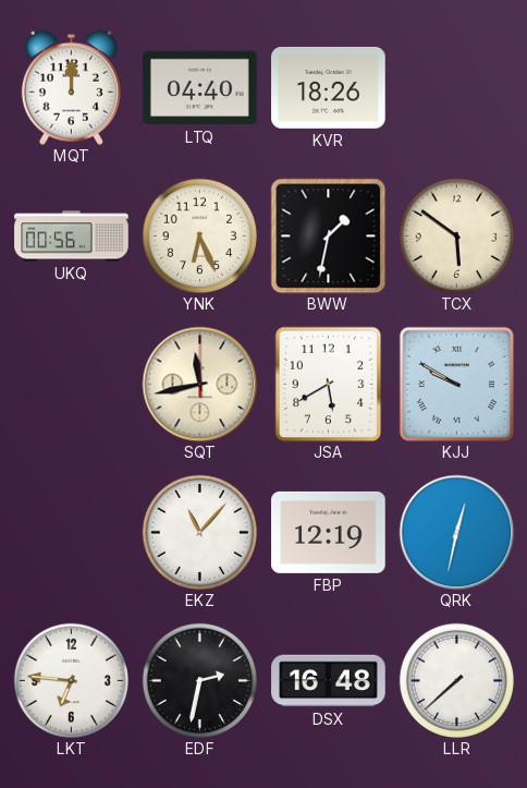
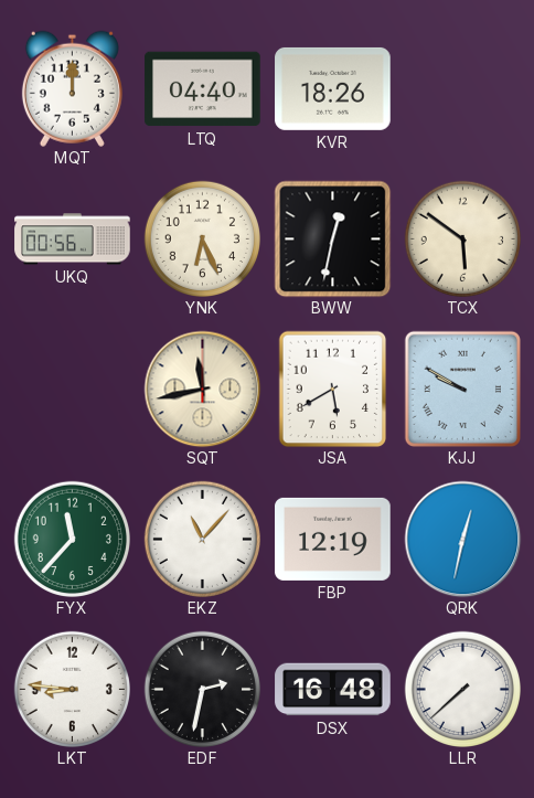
BWW: 1:32 -> 12:32 (332, 238)
FYX: none -> 11:37 (72, 539)
LKT: 6:46 -> 8:46 (72, 689)
